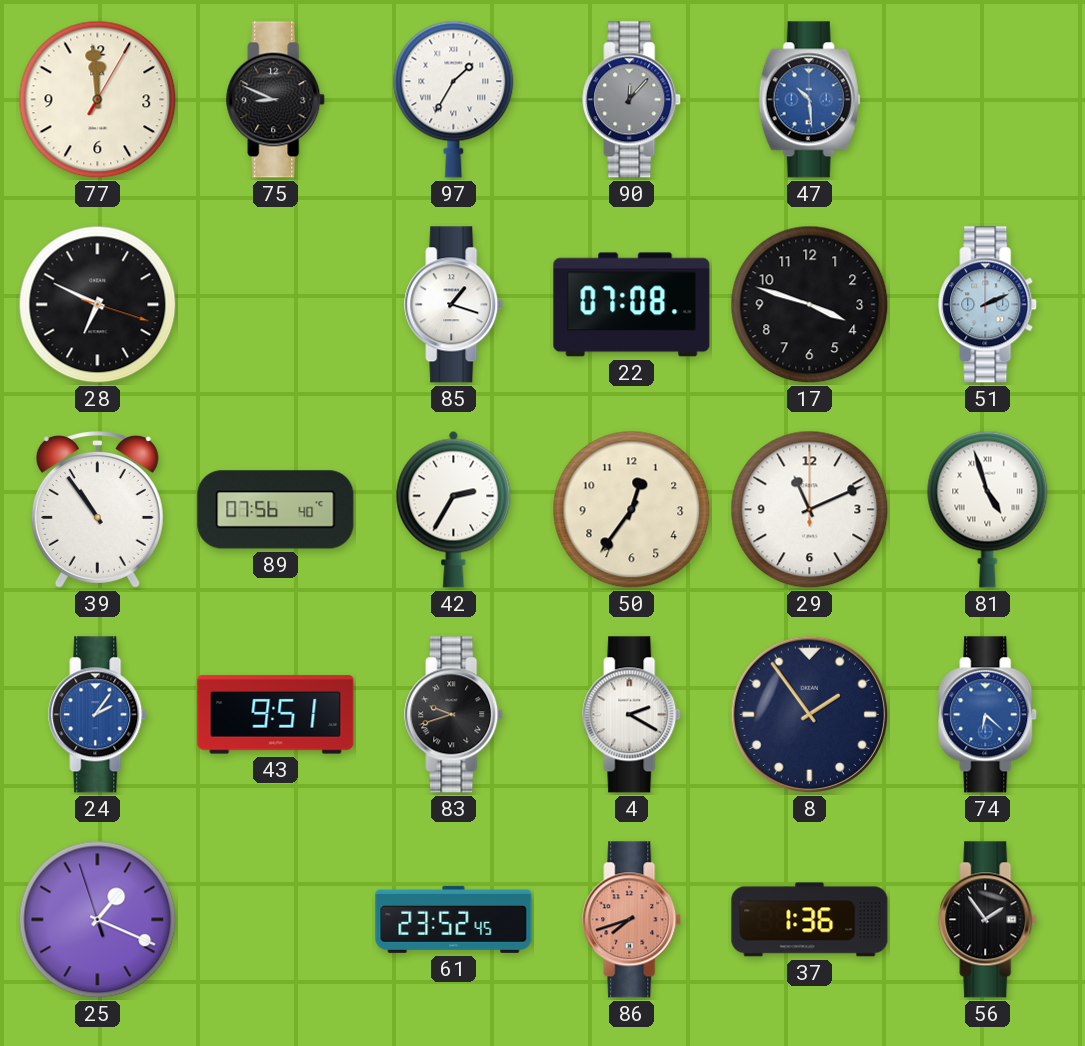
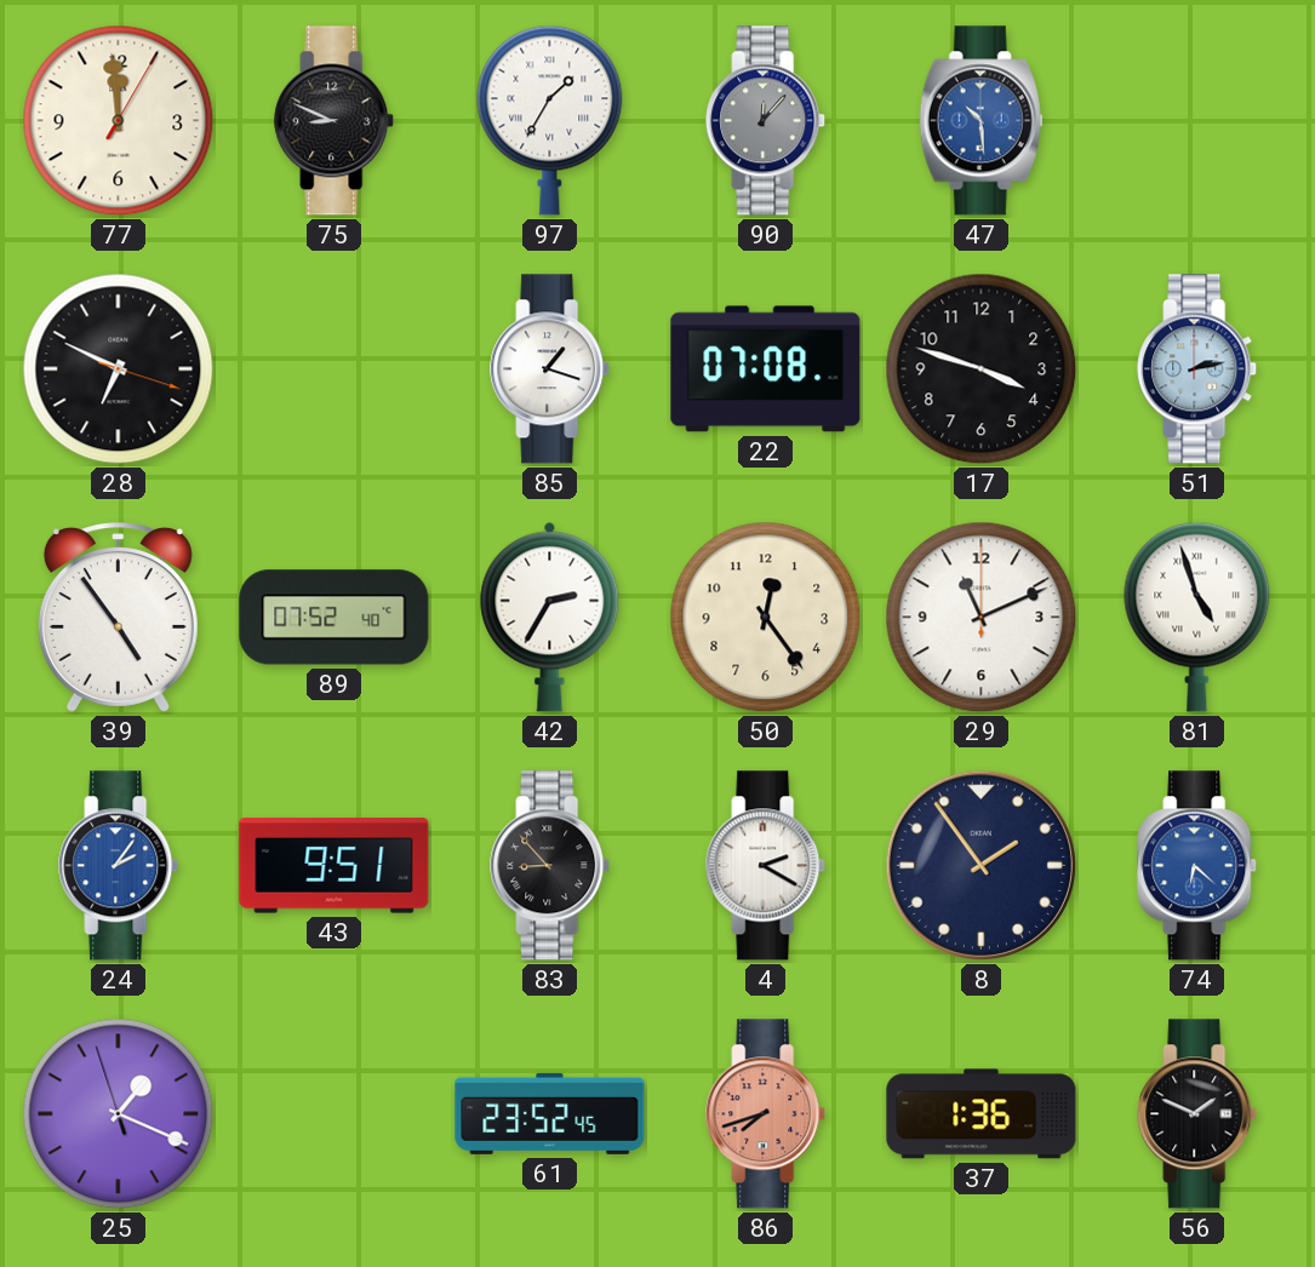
51: 2:11 -> 2:13 (1197, 369)
39: 10:54 -> 4:54 (118, 618)
89: 07:56 -> 07:52 (335, 618)
50: 12:36 -> 12:24 (766, 618)
83: 9:42 -> 8:53 (550, 866)
56: 1:54 -> 1:49 (1197, 1114)
